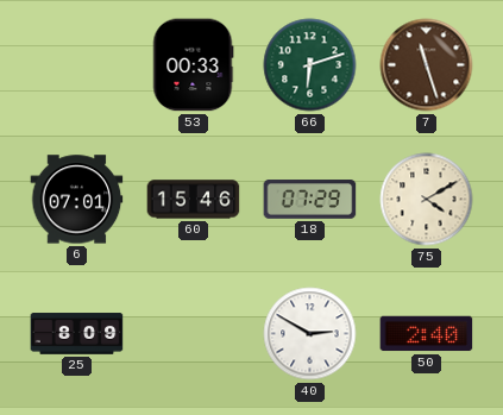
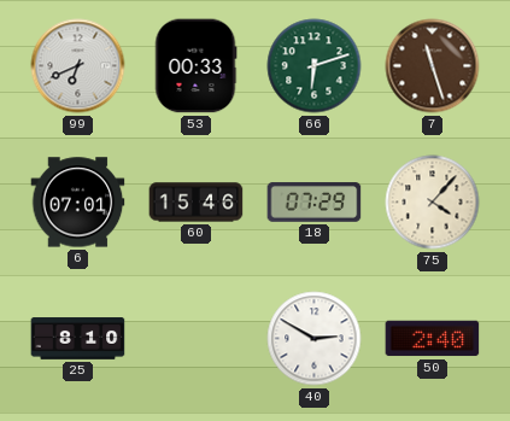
99: none -> 6:41 (78, 66)
75: 4:10 -> 4:07 (433, 203)
25: 8:09 -> 8:10 (78, 339)
